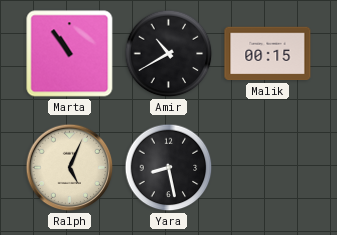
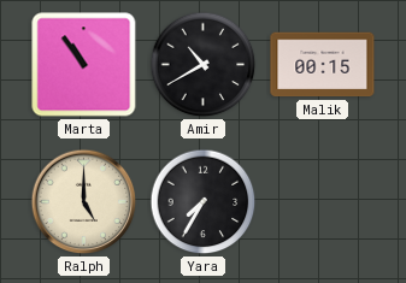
Ralph: 5:04 -> 5:00 (84, 202)
Yara: 8:28 -> 7:35 (204, 202)
